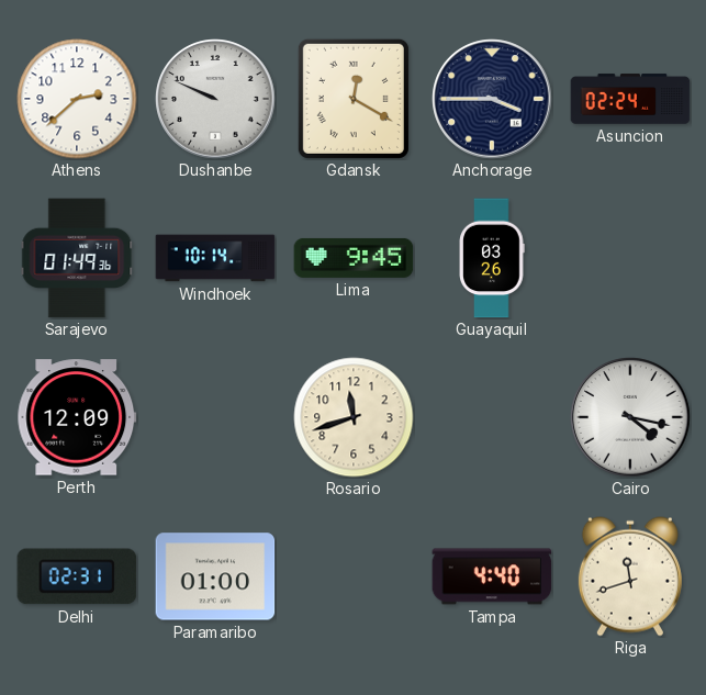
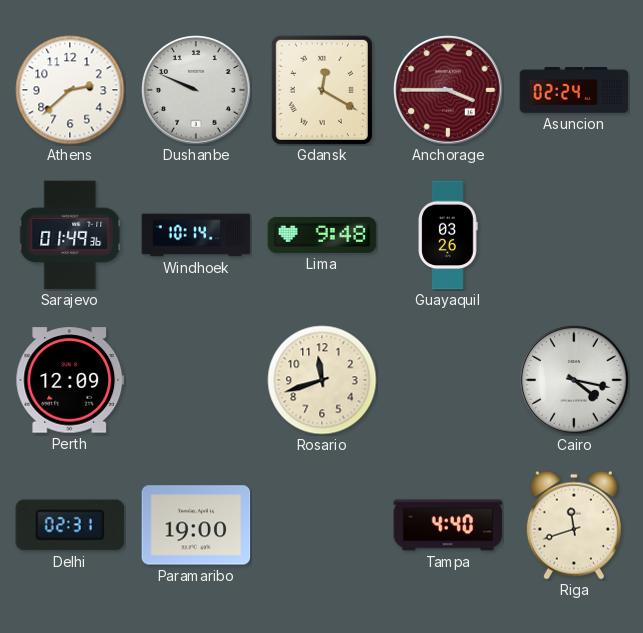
Anchorage dial: navy -> burgundy (448, 90)
Lima: 9:45 -> 9:48 (322, 235)
Paramaribo: 01:00 -> 19:00 (196, 525)
